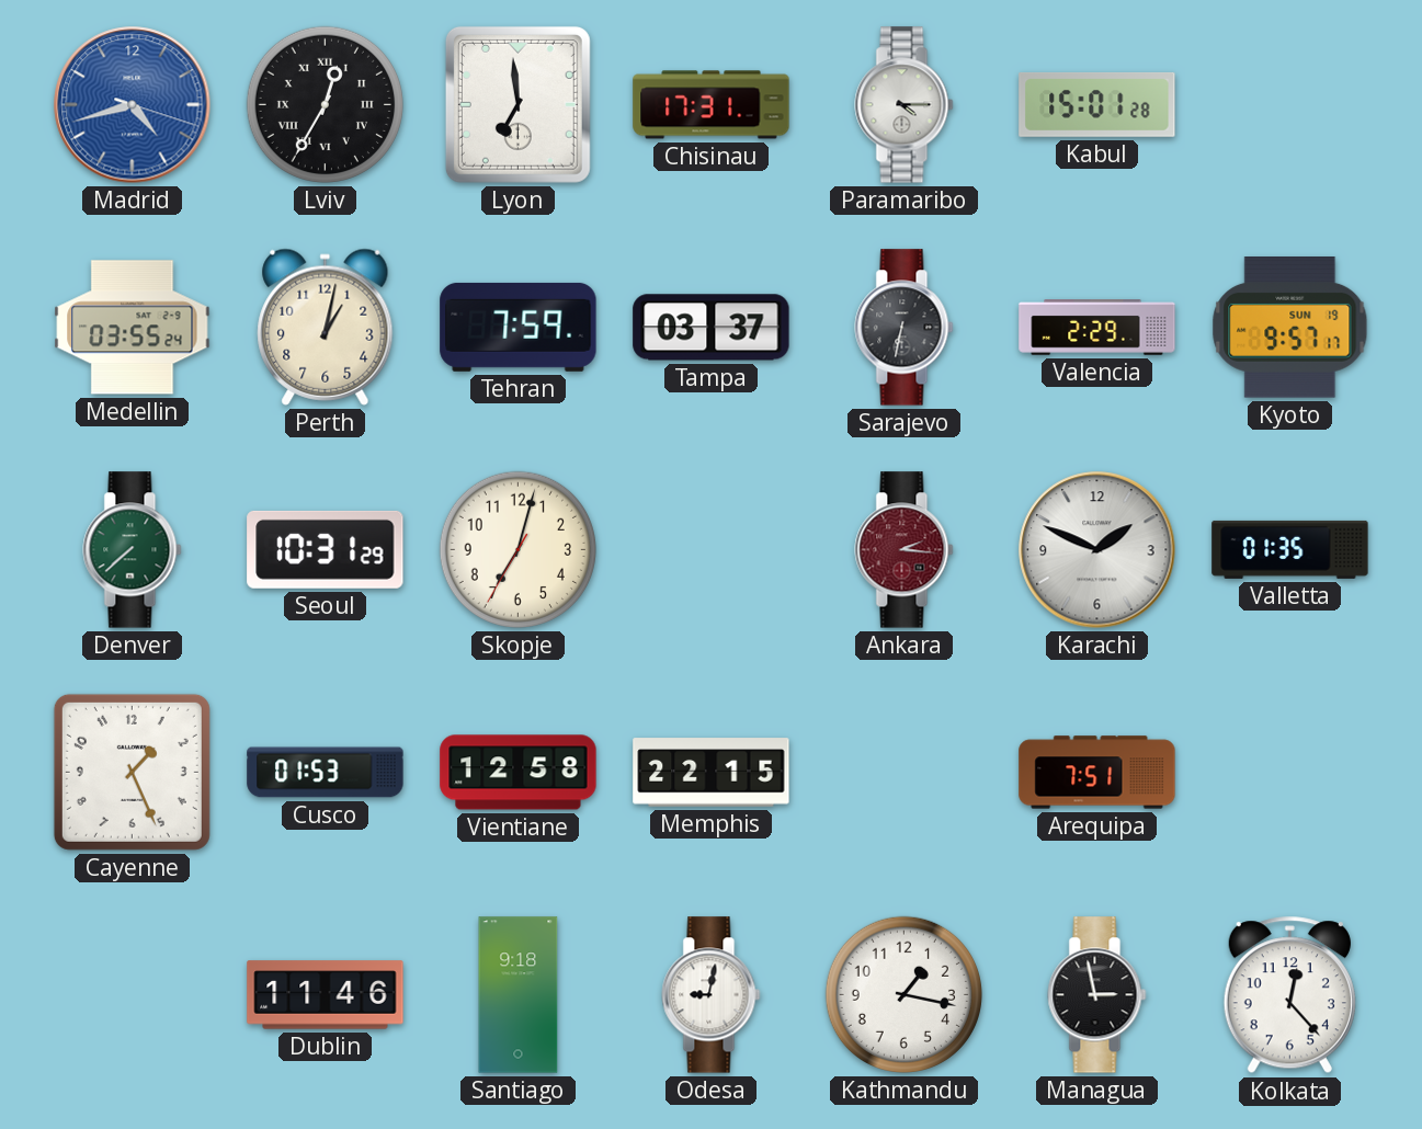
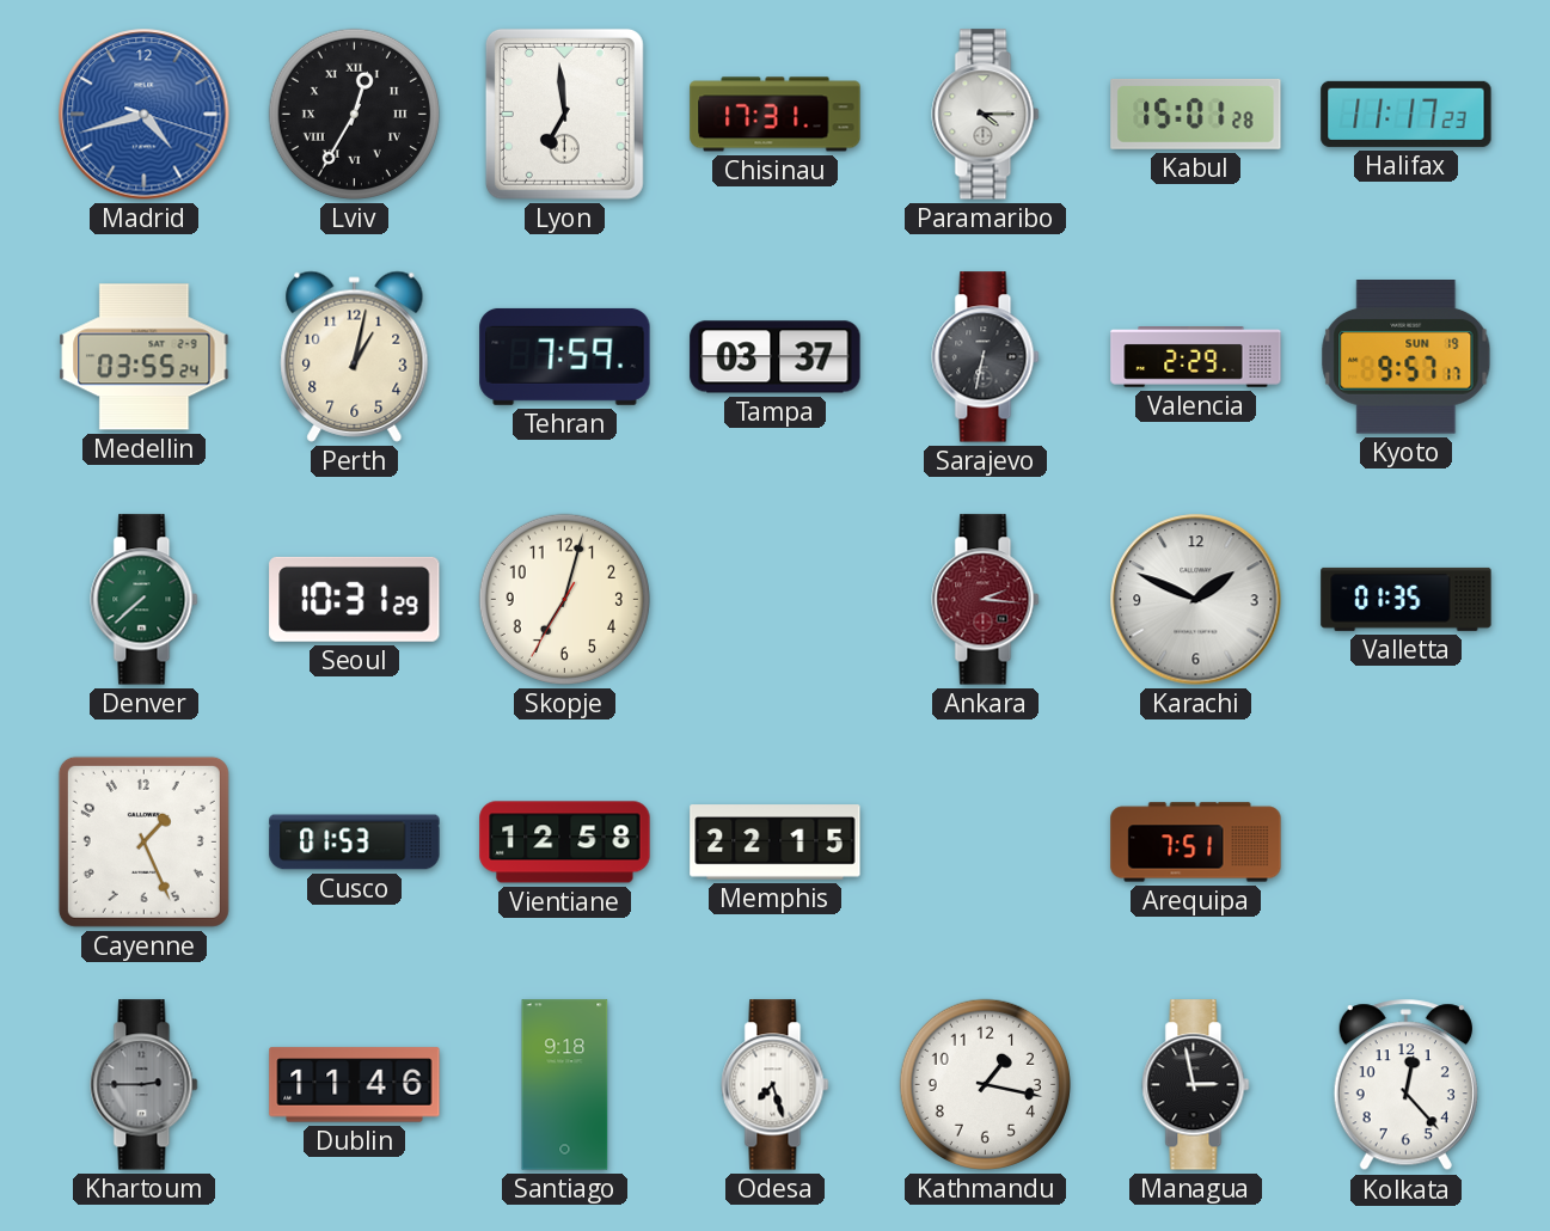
Halifax: none -> 11:17 (1407, 114)
Khartoum: none -> 2:45 (145, 1085)
Odesa: 9:02 -> 7:27 (776, 1085)
